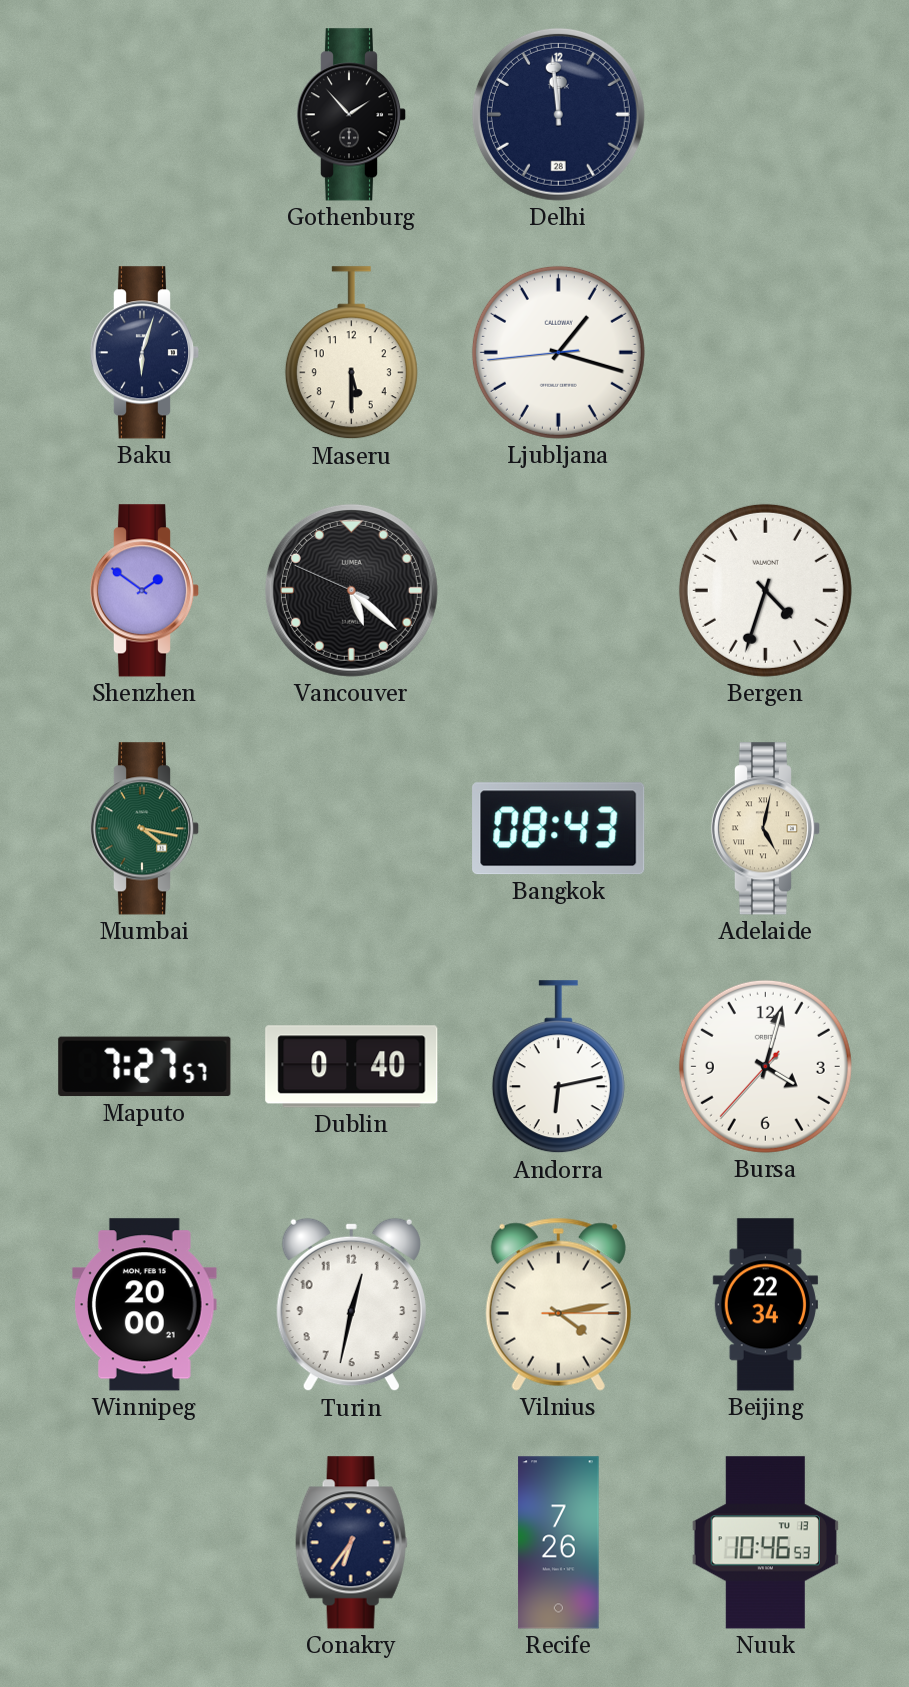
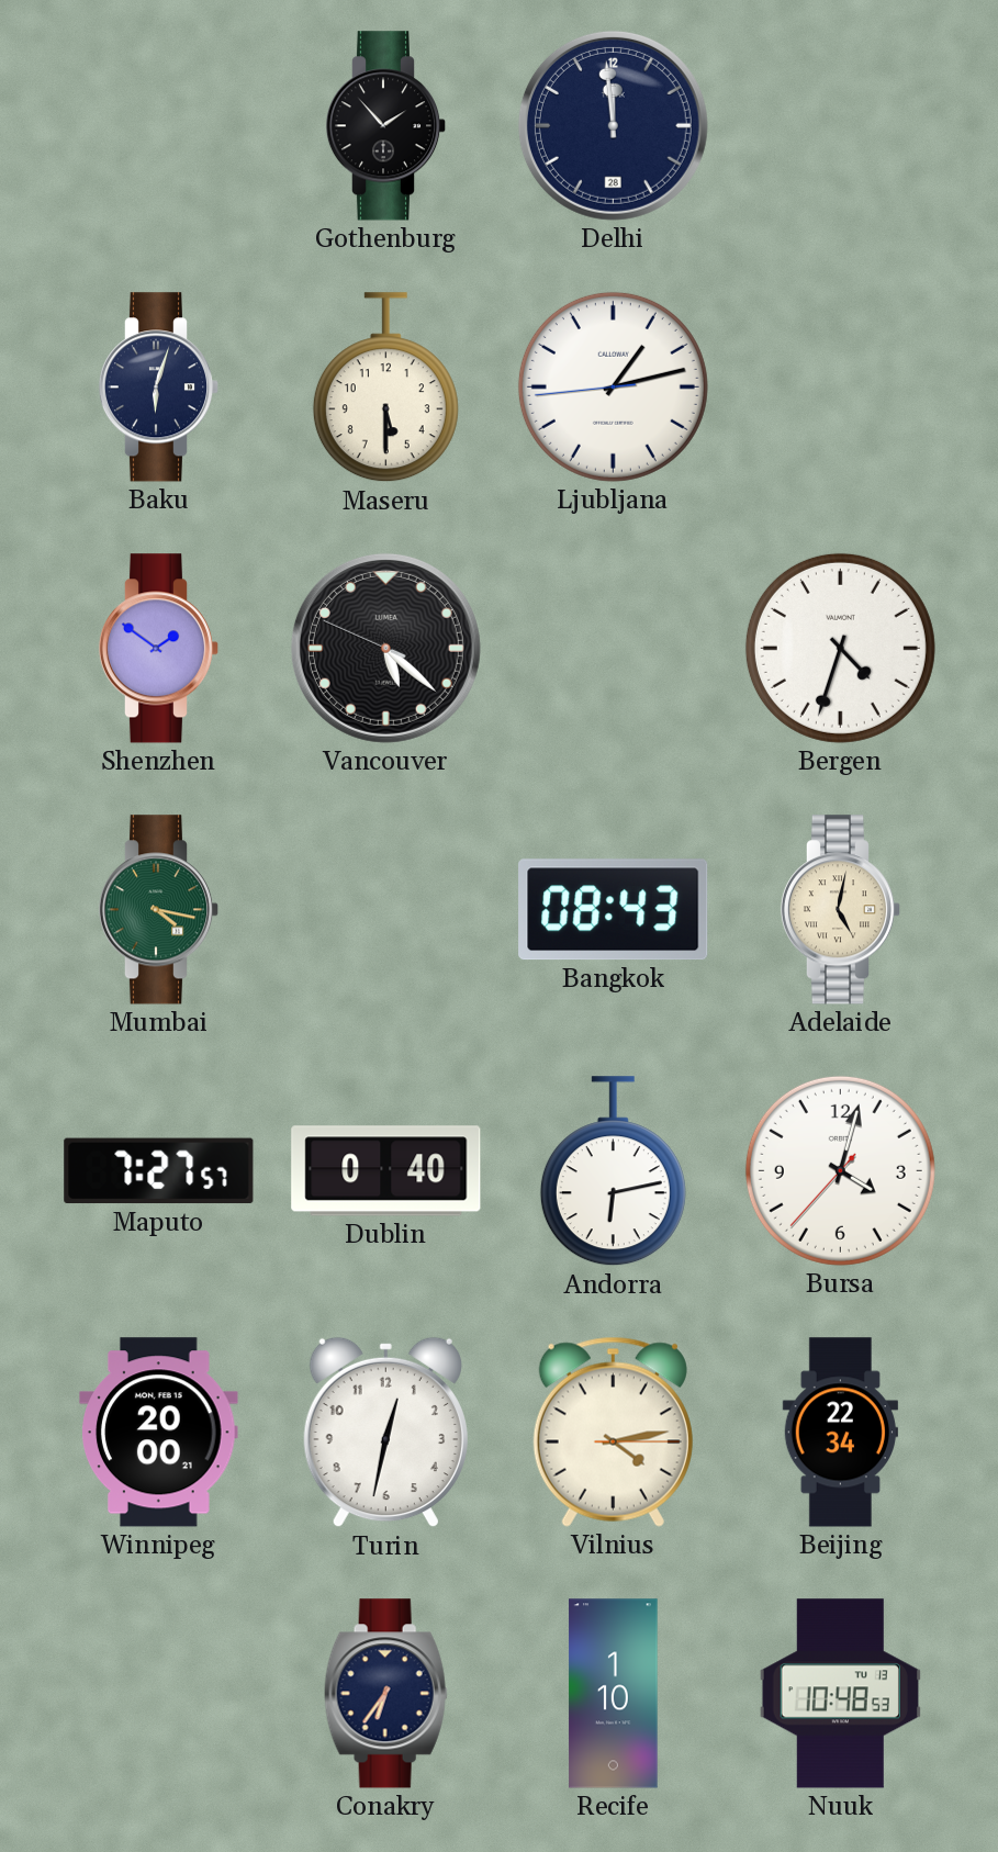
Ljubljana: 1:17 -> 1:12 (613, 386)
Recife: 7:26 -> 1:10 (614, 1694)
Nuuk: 10:46 -> 10:48 (840, 1694)
